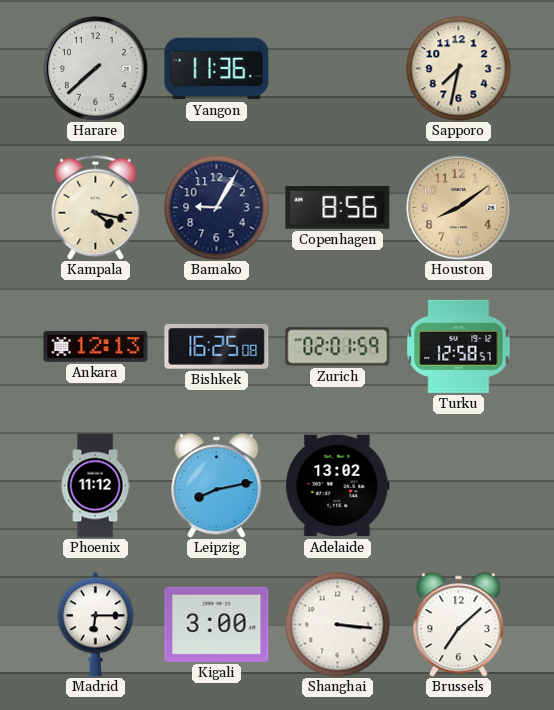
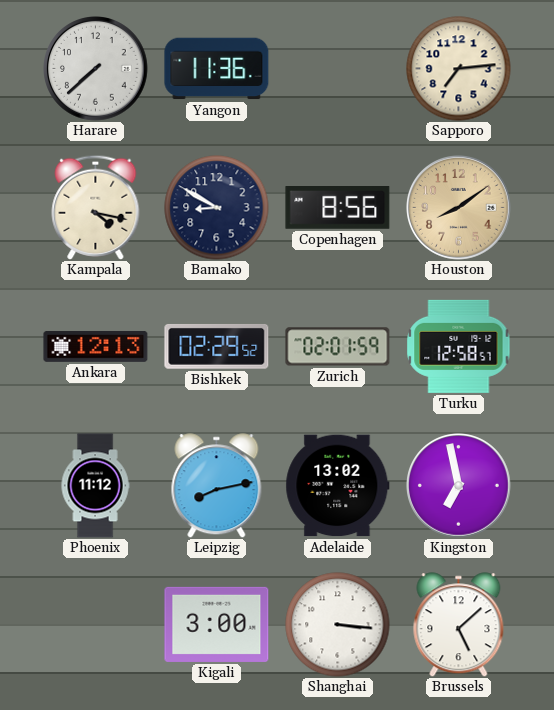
Sapporo: 7:32 -> 7:14 (459, 69)
Bamako: 9:05 -> 8:50 (217, 208)
Bishkek: 16:25 -> 02:29 (217, 346)
Kingston: none -> 6:58 (459, 486)
Madrid: 6:15 -> none (95, 625)
Brussels: 7:08 -> 5:08 (459, 625)
